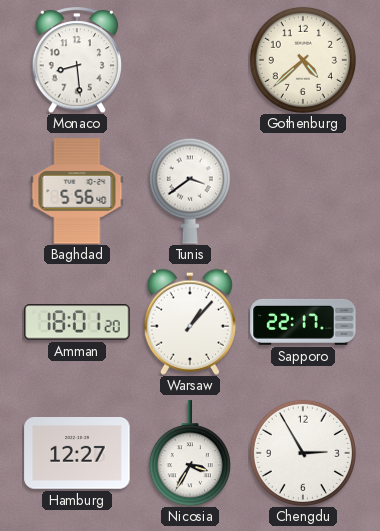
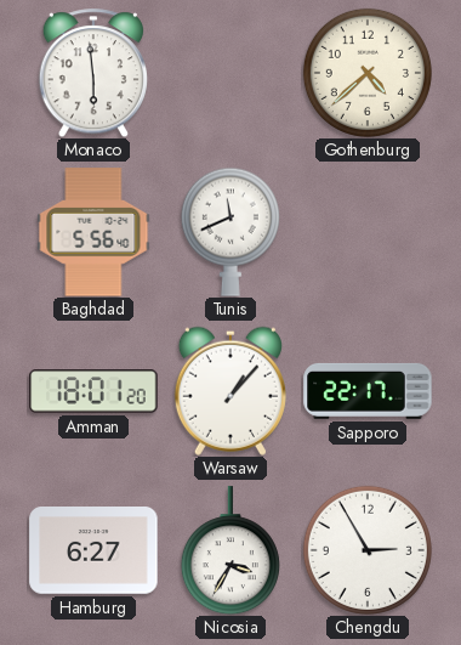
Monaco: 8:29 -> 5:59 (93, 73)
Tunis: 3:39 -> 11:41 (231, 232)
Hamburg: 12:27 -> 6:27 (93, 551)
